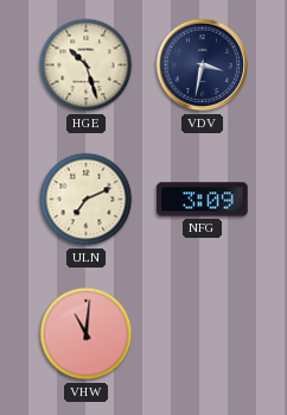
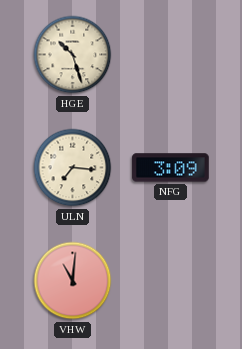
VDV: 3:32 -> none (203, 65)
ULN: 7:11 -> 7:16 (73, 168)
